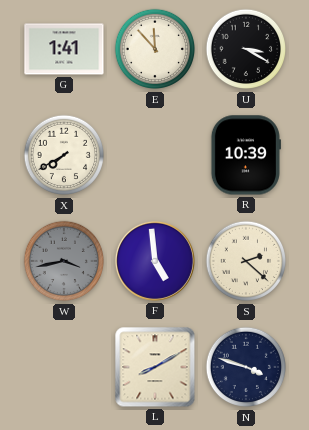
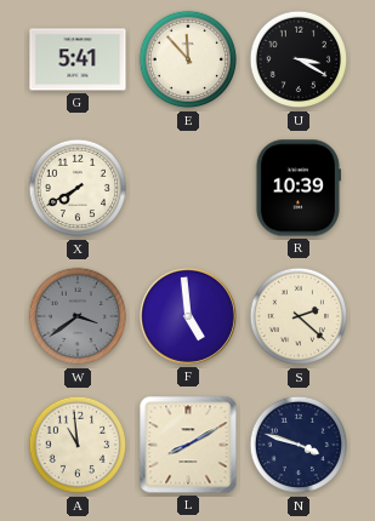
G: 1:41 -> 5:41 (78, 59)
W: 3:43 -> 3:39 (78, 316)
A: none -> 10:59 (78, 445)
